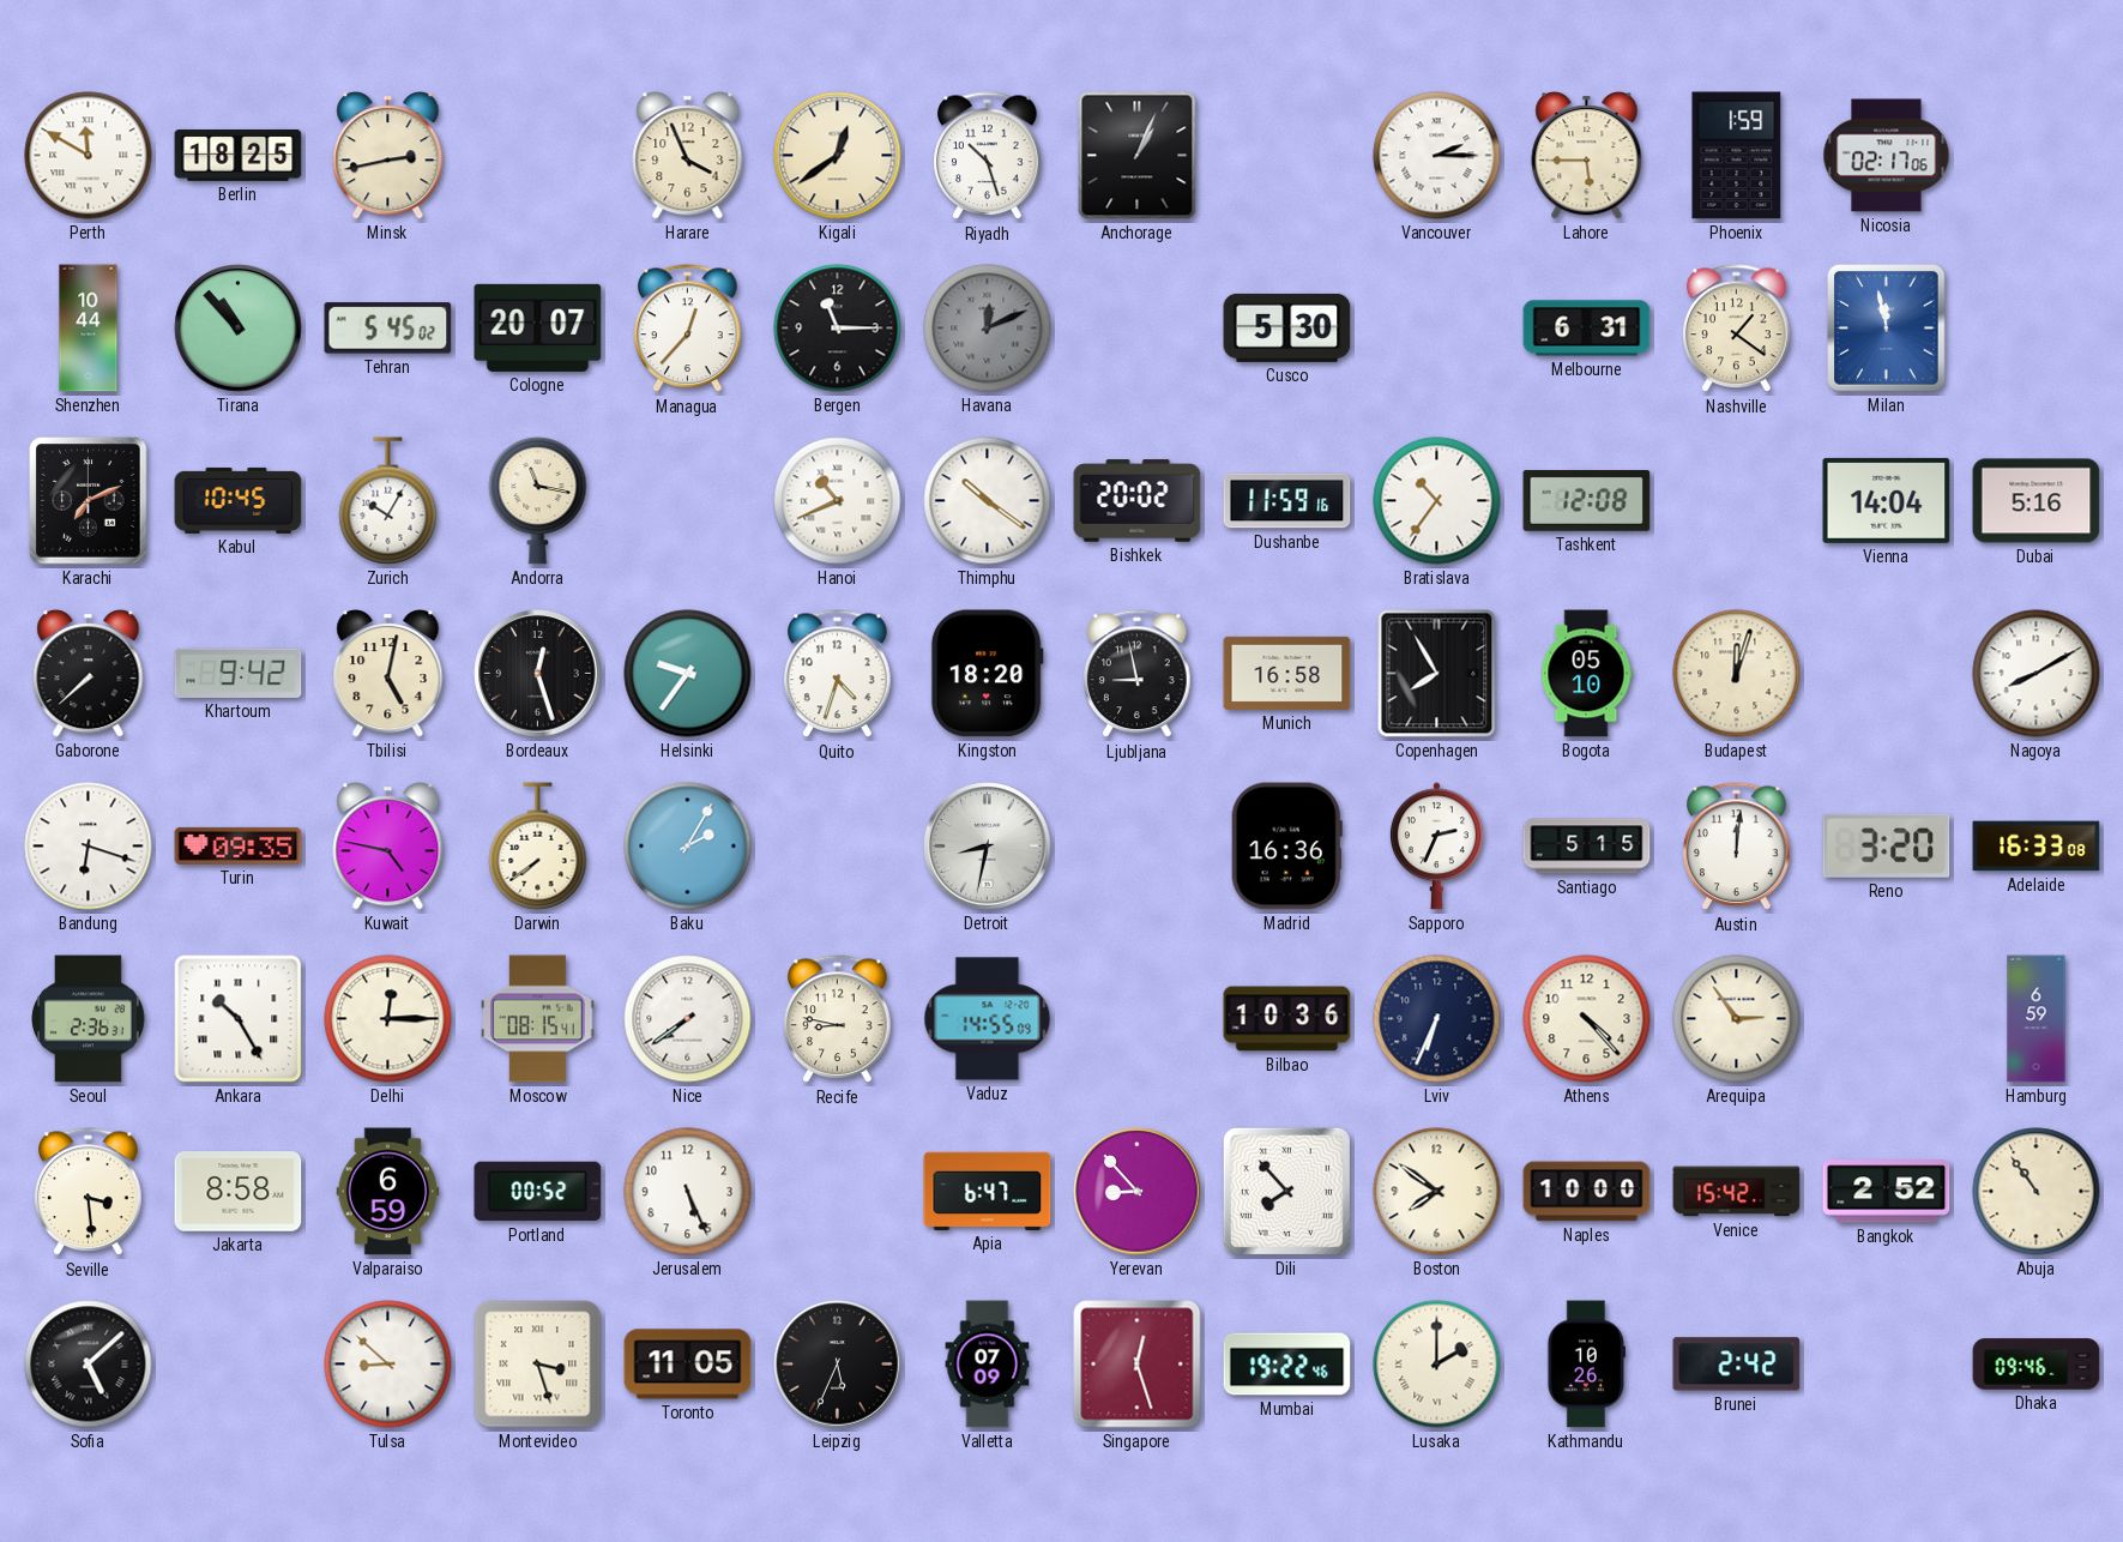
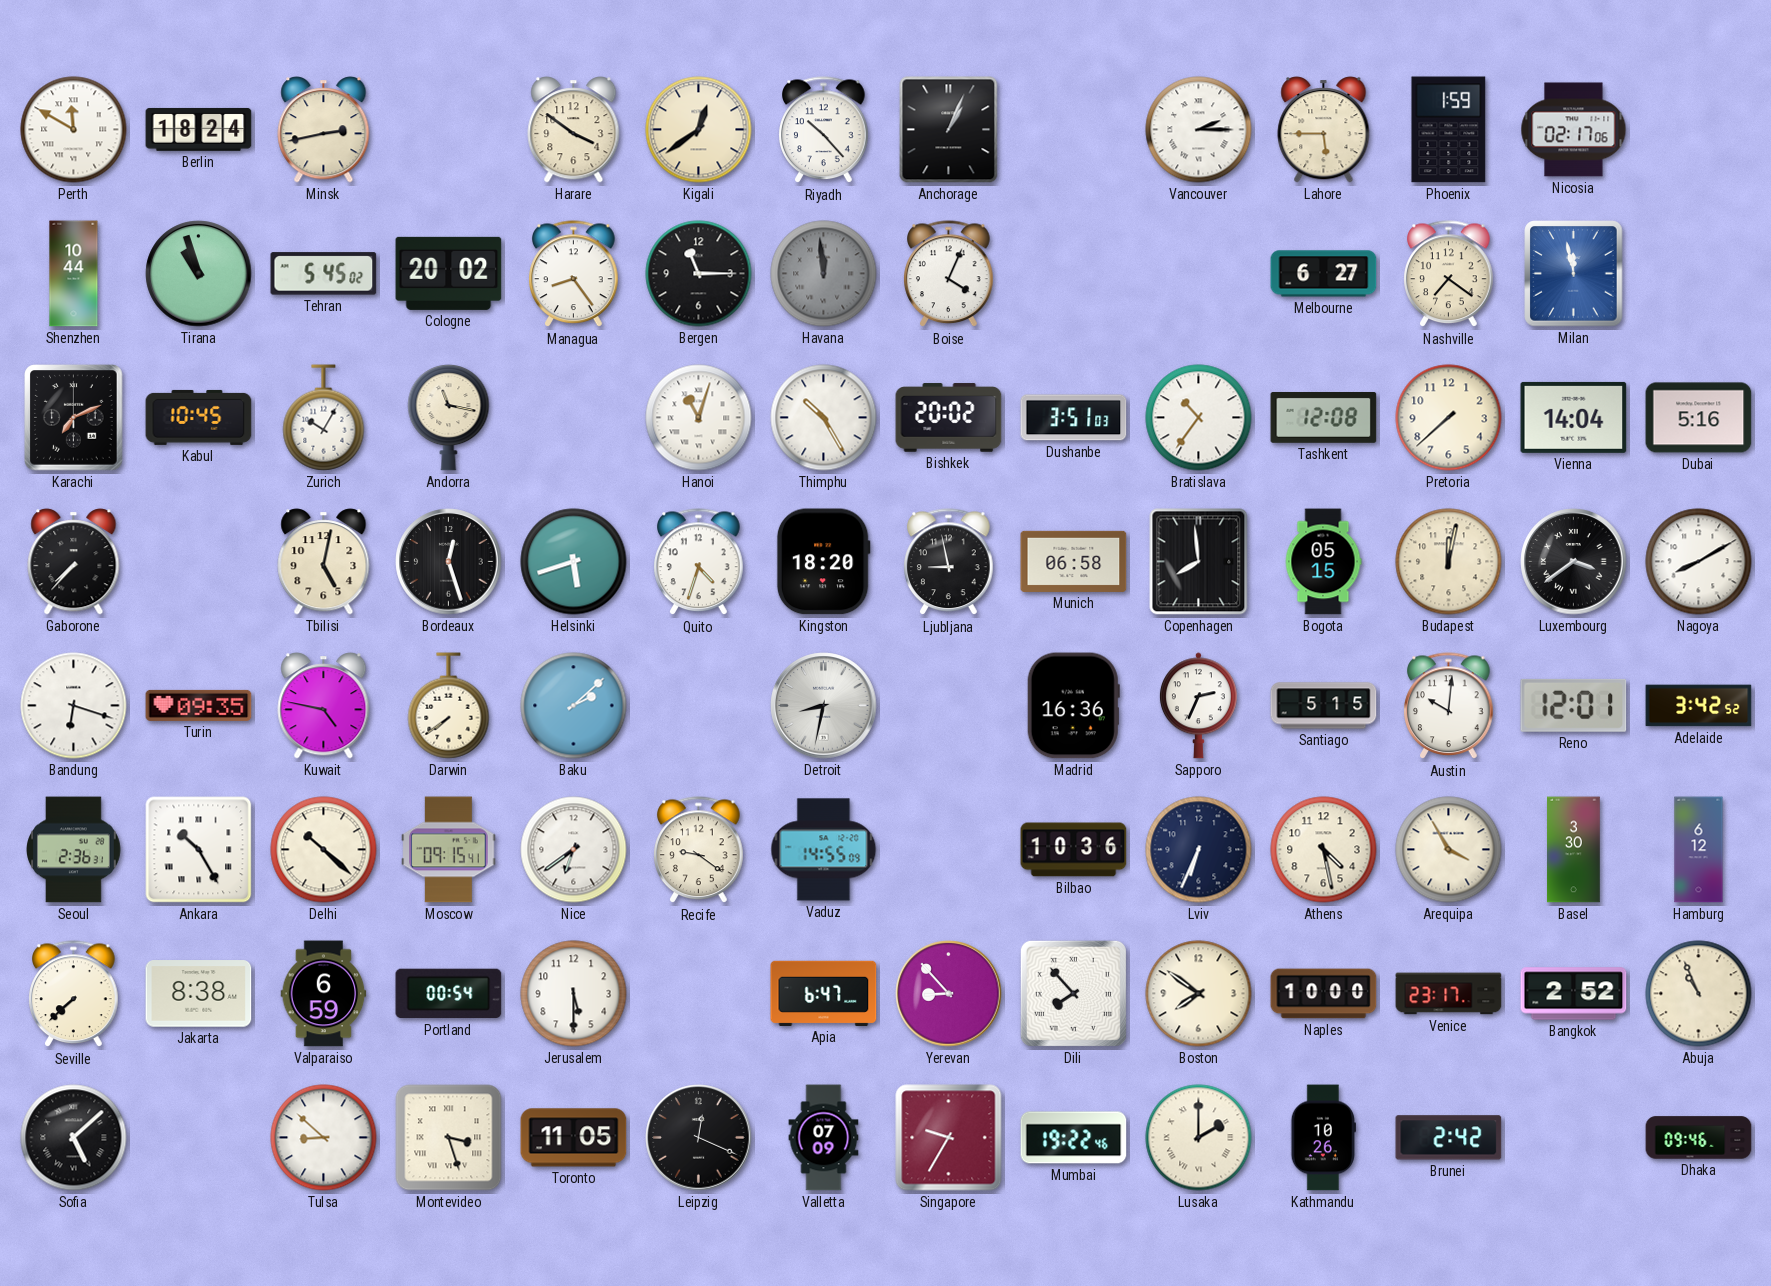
Berlin: 18:25 -> 18:24 (199, 129)
Harare: 3:56 -> 3:51 (574, 130)
Riyadh: 10:27 -> 10:23 (824, 130)
Tirana: 10:53 -> 10:57 (199, 274)
Cologne: 20:07 -> 20:02 (449, 273)
Managua: 12:37 -> 8:24 (574, 274)
Havana: 12:11 -> 11:59 (824, 274)
Boise: none -> 4:04 (949, 274)
Cusco: 5:30 -> none (1287, 327)
Melbourne: 6:31 -> 6:27 (1324, 274)
Nashville: 1:21 -> 7:21 (1449, 274)
Hanoi: 10:41 -> 11:03 (699, 418)
Thimphu: 10:21 -> 10:25 (824, 418)
Dushanbe: 11:59 -> 3:51 (1074, 418)
Pretoria: none -> 7:38 (1449, 418)
Gaborone: 7:38 -> 7:37 (74, 562)
Khartoum: 9:42 -> none (239, 673)
Helsinki: 9:36 -> 5:42 (574, 562)
Munich: 16:58 -> 06:58 (1074, 561)
Copenhagen: 7:55 -> 7:59 (1199, 562)
Bogota: 05:10 -> 05:15 (1323, 562)
Budapest: 12:03 -> 12:02 (1449, 562)
Luxembourg: none -> 3:39 (1574, 562)
Baku: 2:05 -> 2:08 (574, 706)
Austin: 12:01 -> 10:01 (1449, 706)
Reno: 3:20 -> 12:01 (1574, 705)
Adelaide: 16:33 -> 3:42 (1699, 706)
Delhi: 12:15 -> 10:22 (324, 850)
Moscow: 08:15 -> 09:15 (449, 850)
Nice: 7:39 -> 6:39 (574, 850)
Recife: 8:47 -> 9:21 (699, 850)
Athens: 4:23 -> 4:28 (1324, 850)
Arequipa: 2:54 -> 3:55 (1449, 850)
Basel: none -> 3:30 (1574, 850)
Hamburg: 6:59 -> 6:12 (1699, 850)
Seville: 3:29 -> 7:38 (74, 994)
Jakarta: 8:58 -> 8:38 (199, 994)
Portland: 00:52 -> 00:54 (449, 994)
Jerusalem: 5:26 -> 5:30 (574, 994)
Venice: 15:42 -> 23:17 (1449, 994)
Abuja: 10:54 -> 10:56 (1699, 994)
Leipzig: 5:34 -> 12:19 (699, 1138)
Singapore: 12:27 -> 9:35 (949, 1138)
